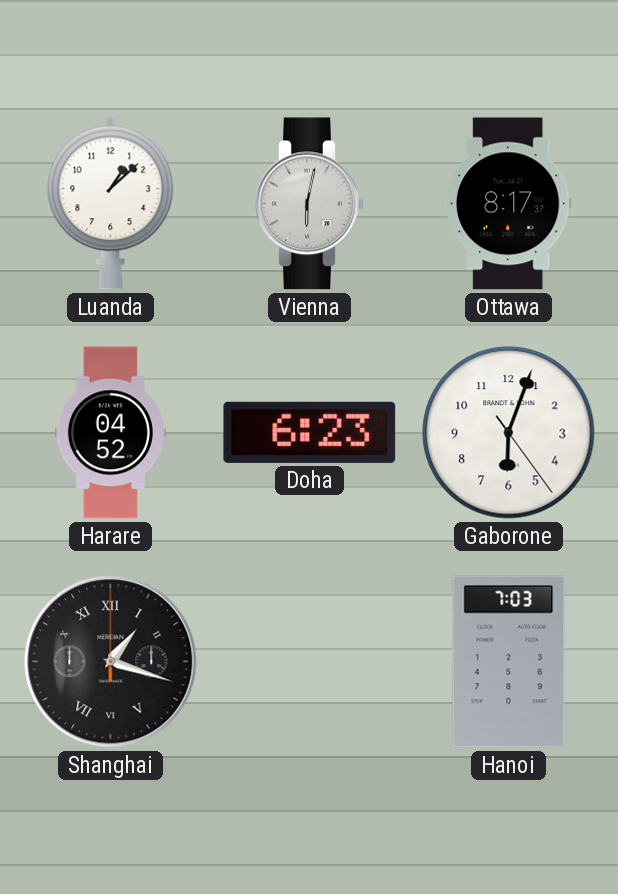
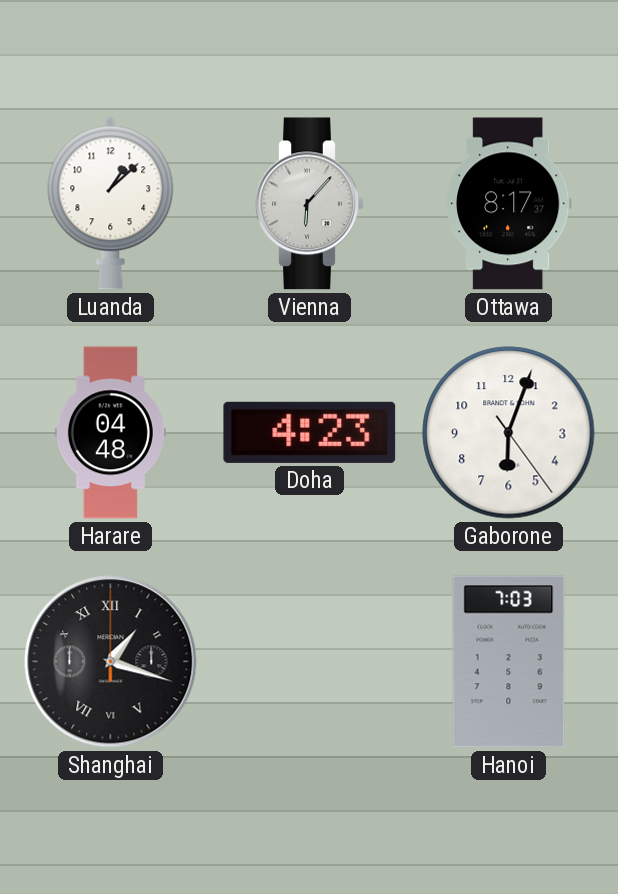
Vienna: 6:02 -> 6:07 (310, 204)
Harare: 04:52 -> 04:48 (110, 433)
Doha: 6:23 -> 4:23 (310, 432)
